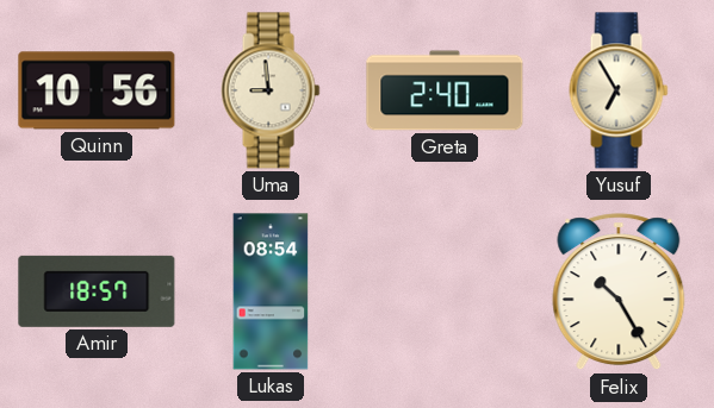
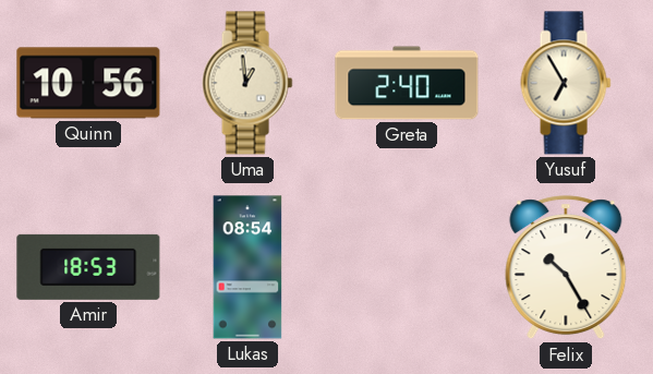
Uma: 8:59 -> 12:59 (247, 83)
Amir: 18:57 -> 18:53 (88, 267)
